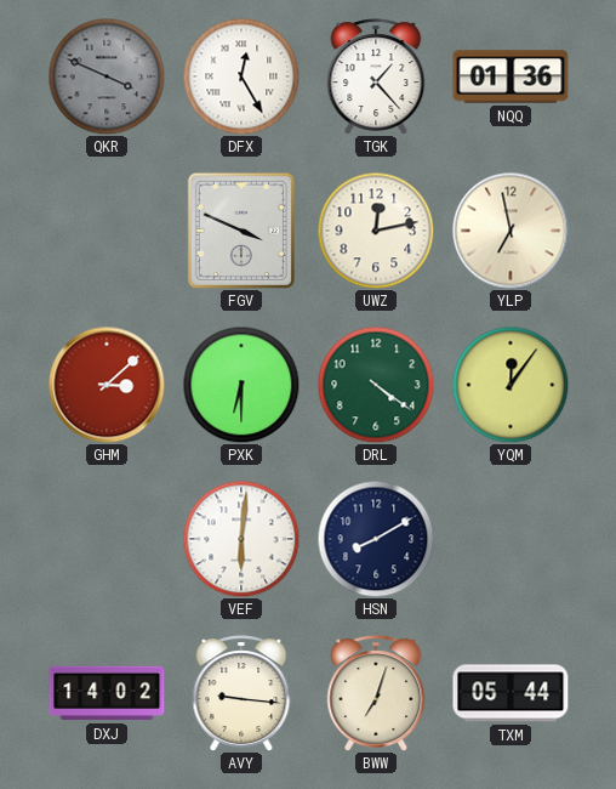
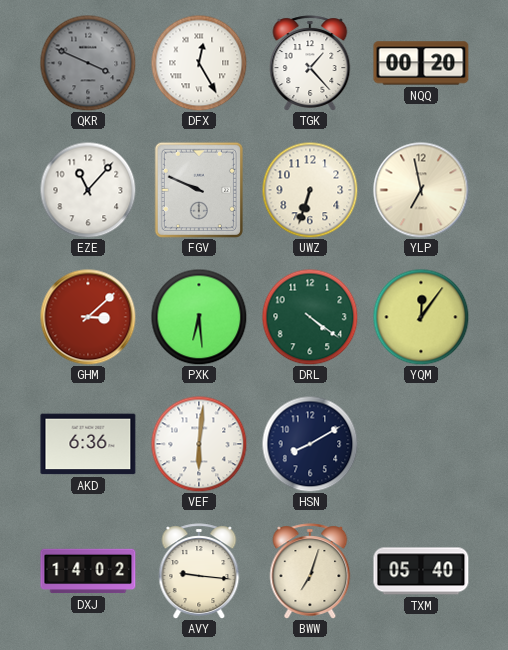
NQQ: 01:36 -> 00:20 (421, 63)
EZE: none -> 11:07 (88, 190)
FGV: 3:49 -> 9:49 (199, 190)
UWZ: 12:13 -> 6:33 (310, 190)
PXK: 6:30 -> 6:29 (199, 317)
AKD: none -> 6:36 (88, 444)
TXM: 05:44 -> 05:40 (421, 571)
